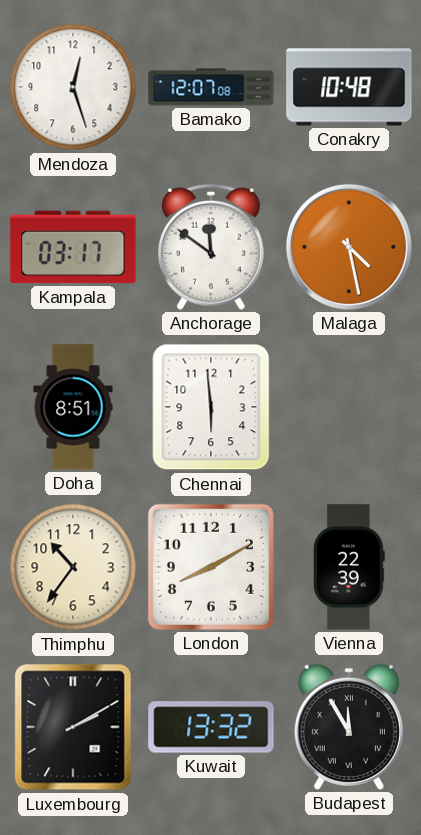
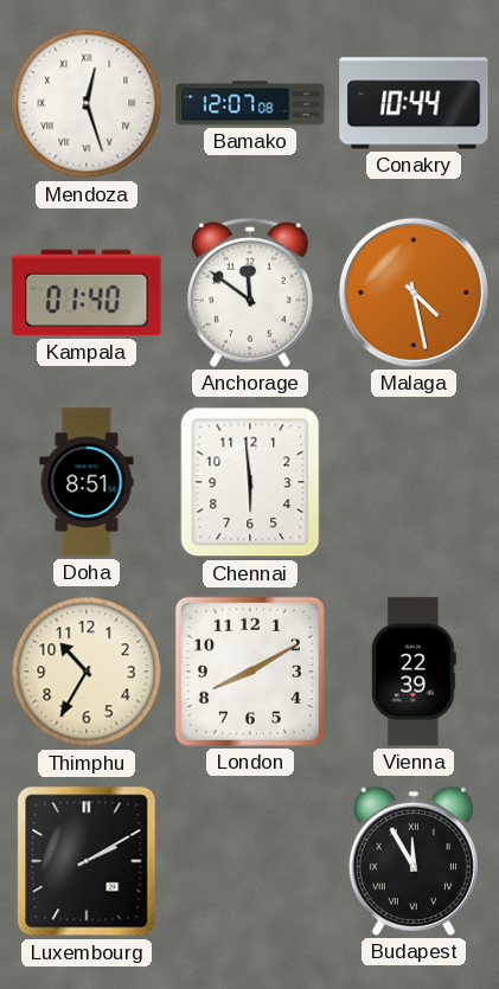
Mendoza numerals: Arabic -> Roman (87, 103)
Conakry: 10:48 -> 10:44 (414, 103)
Kampala: 03:17 -> 01:40 (87, 293)
Thimphu: 10:36 -> 10:35 (87, 672)
Kuwait: 13:32 -> none (211, 727)
